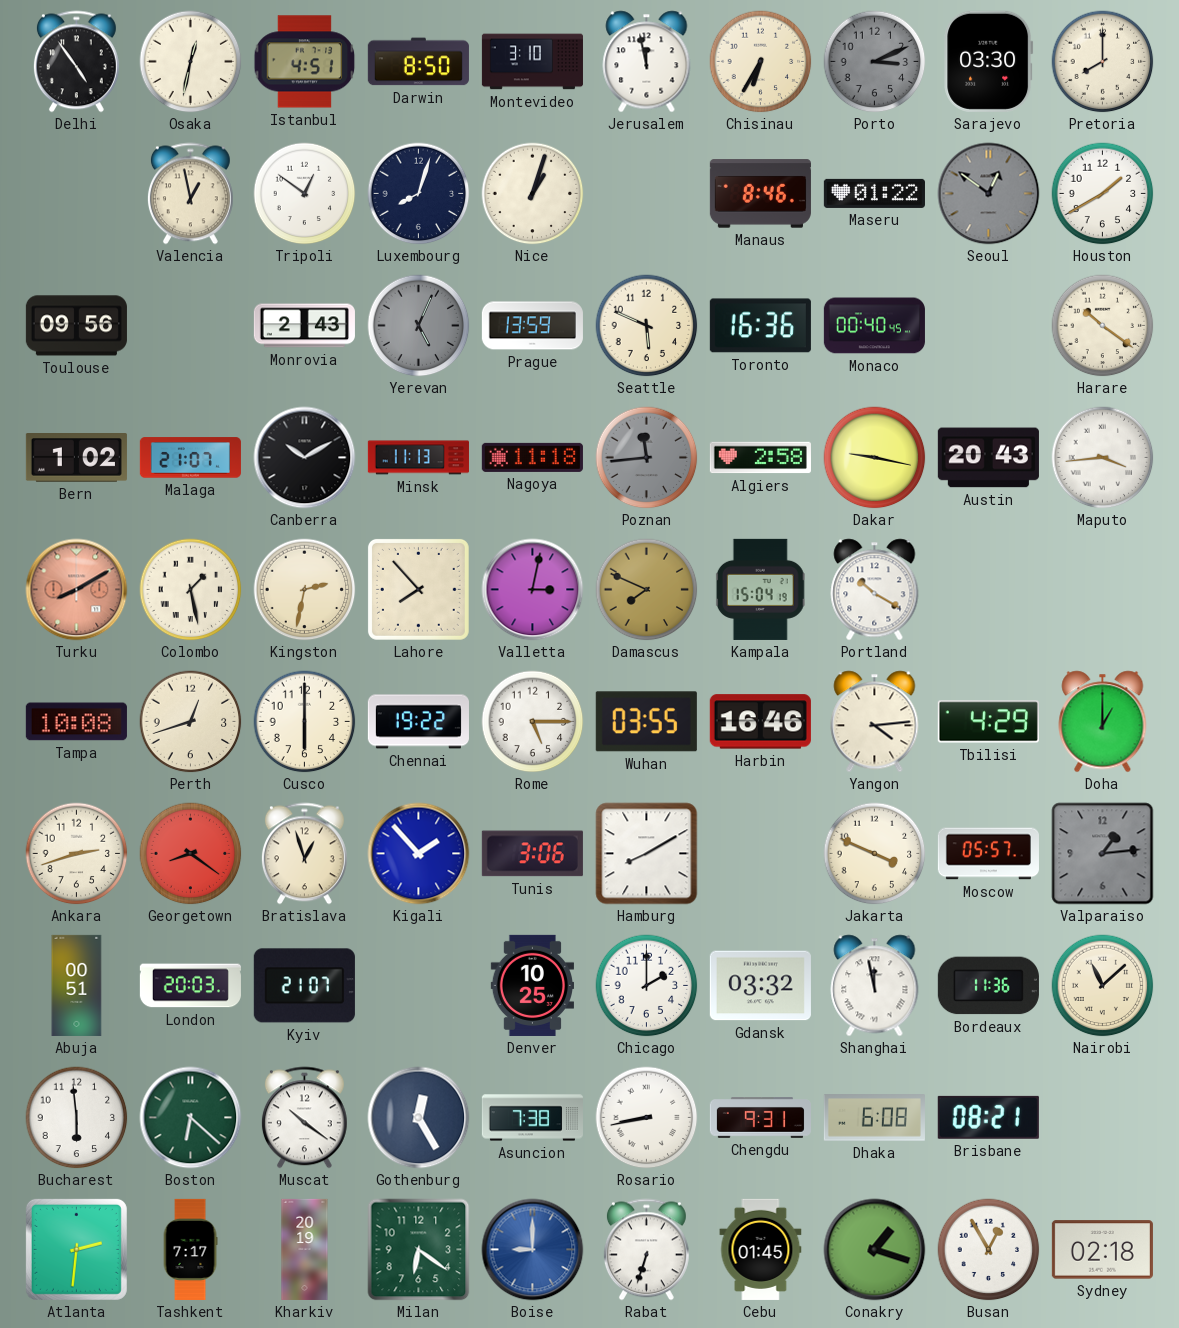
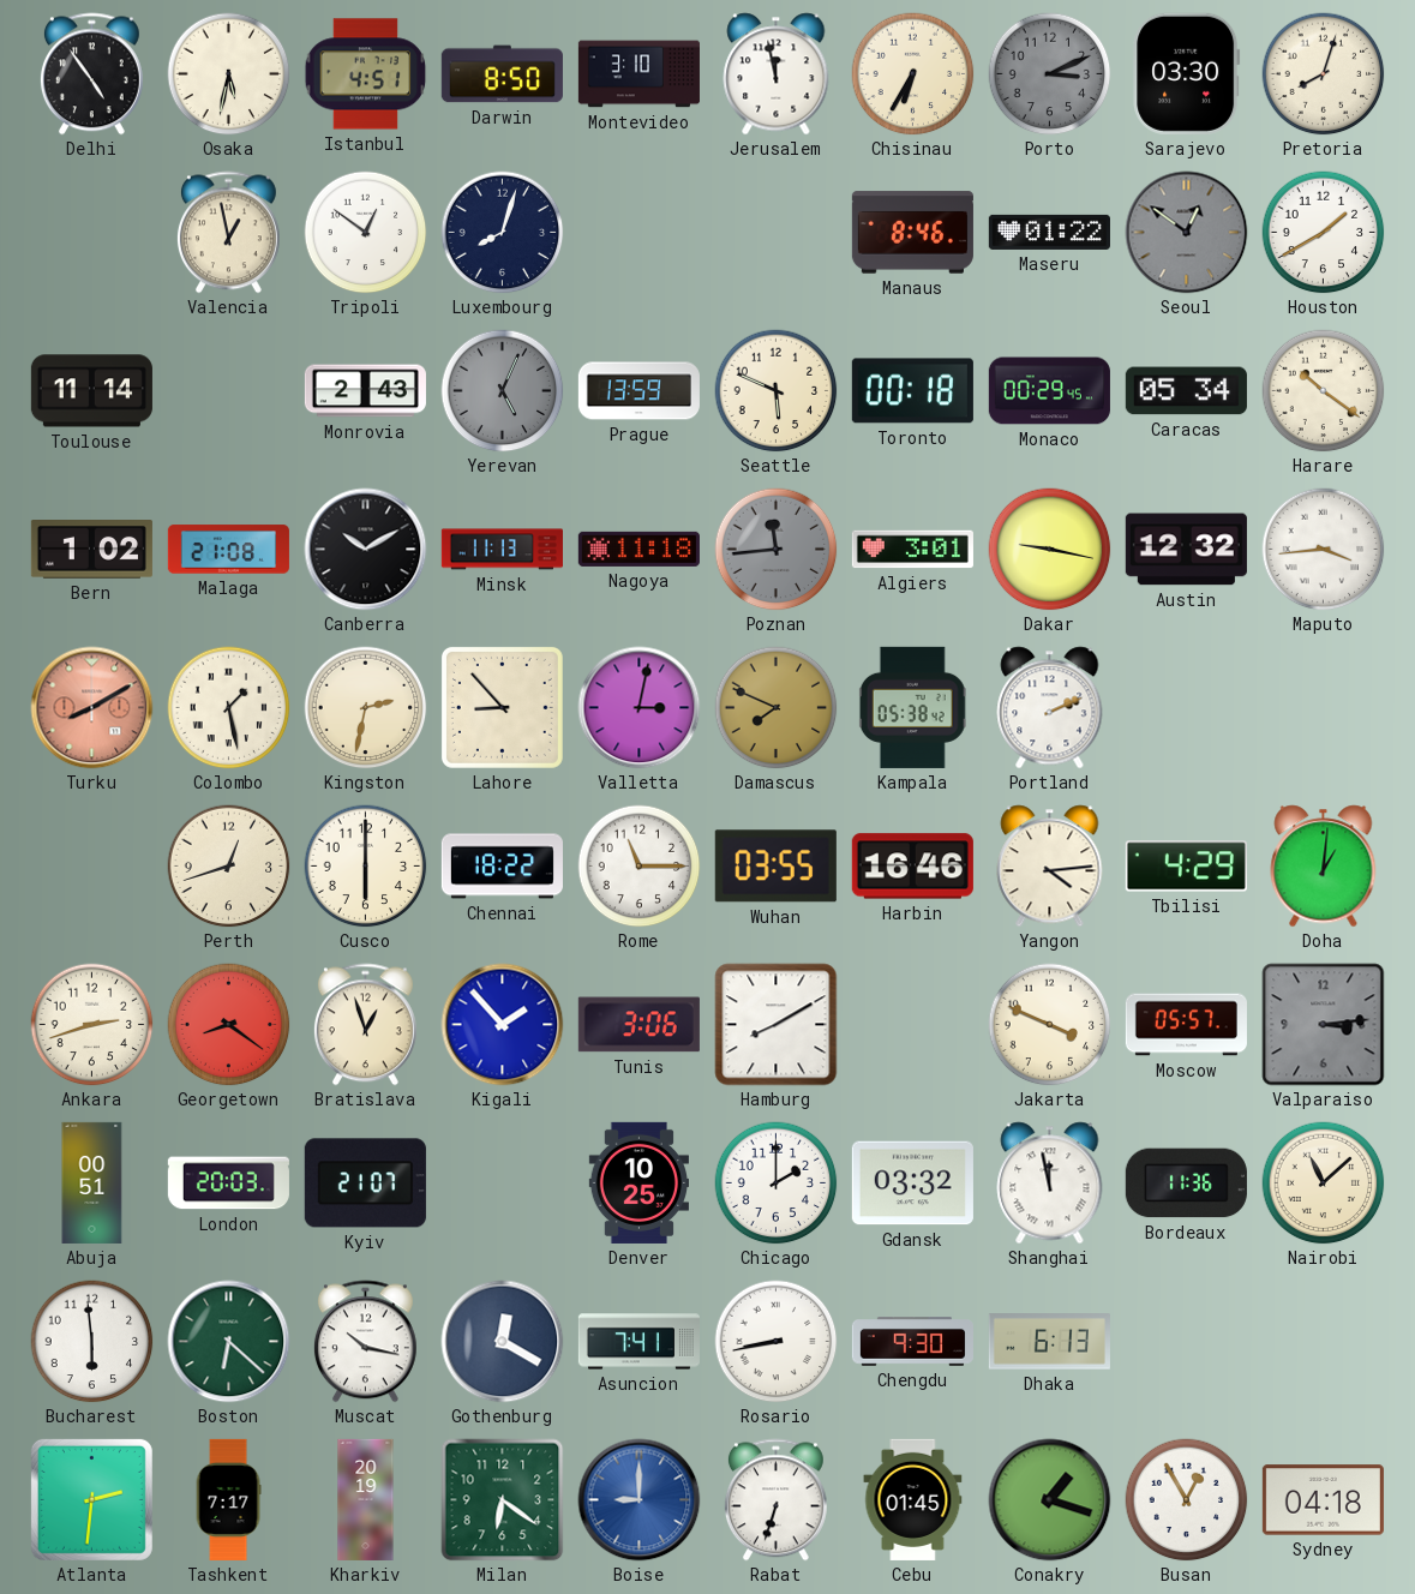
Osaka: 12:32 -> 5:32 (229, 74)
Pretoria: 8:00 -> 8:03 (1324, 74)
Nice: 1:03 -> none (533, 194)
Toulouse: 09:56 -> 11:14 (91, 391)
Toronto: 16:36 -> 00:18 (912, 391)
Monaco: 00:40 -> 00:29 (1049, 391)
Caracas: none -> 05:34 (1186, 391)
Malaga: 21:07 -> 21:08 (228, 550)
Algiers: 2:58 -> 3:01 (912, 550)
Austin: 20:43 -> 12:32 (1186, 550)
Lahore: 7:53 -> 8:53 (502, 707)
Kampala: 15:04 -> 05:38 (912, 707)
Portland: 10:20 -> 2:11 (1050, 708)
Tampa: 10:08 -> none (76, 722)
Chennai: 19:22 -> 18:22 (502, 867)
Rome: 5:15 -> 11:15 (640, 867)
Doha: 1:00 -> 1:01 (1324, 867)
Valparaiso: 1:14 -> 3:14 (1324, 1025)
Muscat: 10:21 -> 10:17 (365, 1342)
Gothenburg: 12:25 -> 12:20 (503, 1342)
Asuncion: 7:38 -> 7:41 (638, 1342)
Chengdu: 9:31 -> 9:30 (912, 1342)
Dhaka: 6:08 -> 6:13 (1049, 1342)
Brisbane: 08:21 -> none (988, 1117)
Sydney: 02:18 -> 04:18 (1323, 1500)
